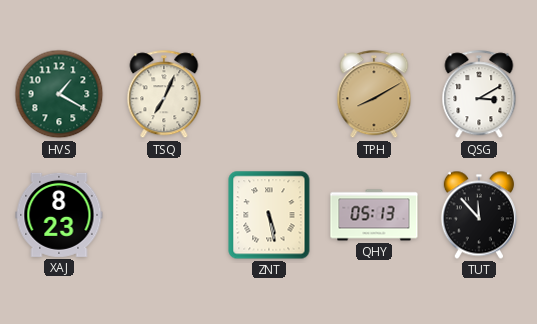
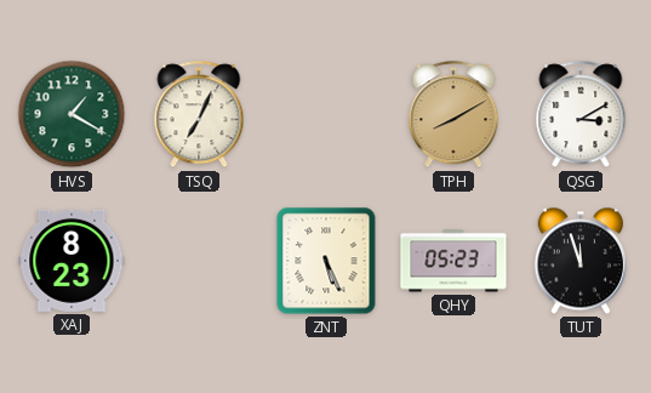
ZNT: 5:28 -> 5:26 (326, 261)
QHY: 05:13 -> 05:23 (453, 261)
TUT: 11:53 -> 11:57 (581, 261)
